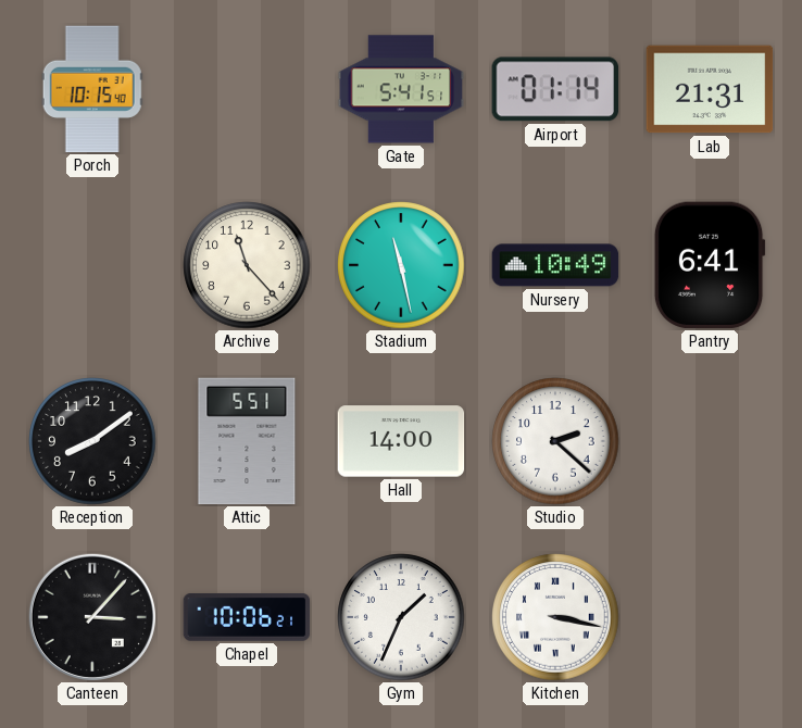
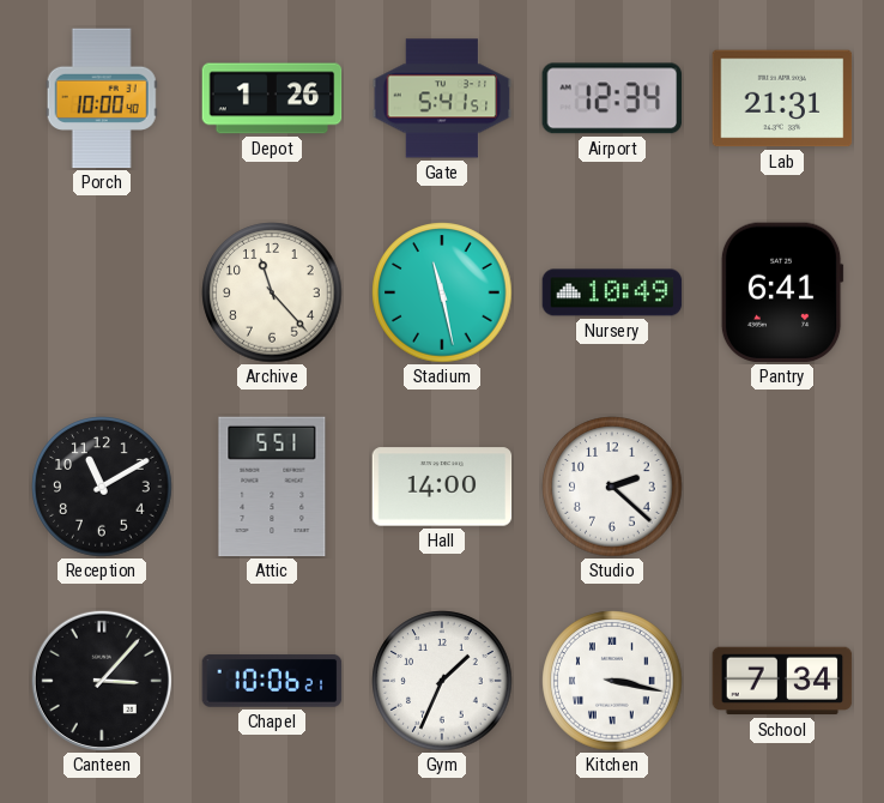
Porch: 10:15 -> 10:00 (102, 98)
Depot: none -> 1:26 (272, 98)
Airport: 01:14 -> 12:34 (611, 98)
Reception: 8:09 -> 11:10 (102, 487)
School: none -> 7:34 (782, 681)
